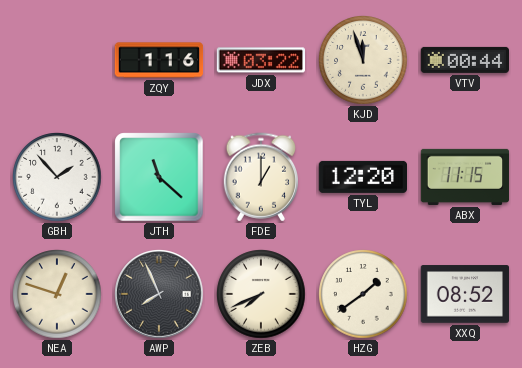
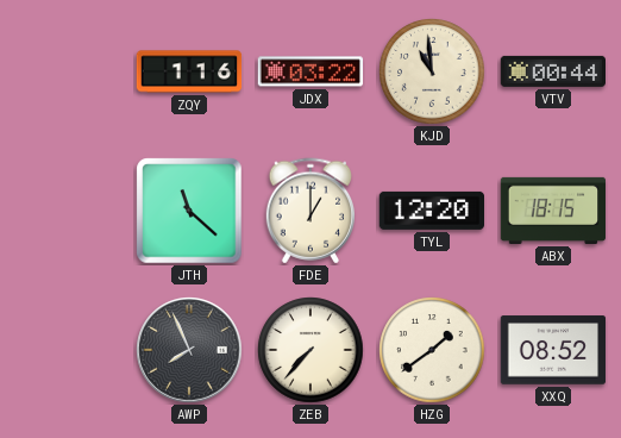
KJD: 11:57 -> 10:59 (432, 71)
GBH: 1:53 -> none (57, 177)
ABX: 11:15 -> 18:15 (553, 211)
NEA: 12:48 -> none (57, 294)
ZEB: 7:41 -> 7:37 (310, 350)
